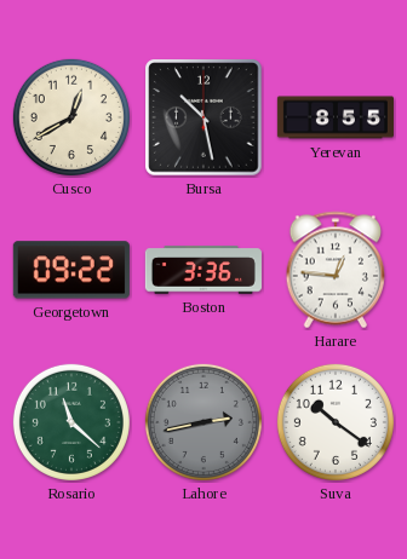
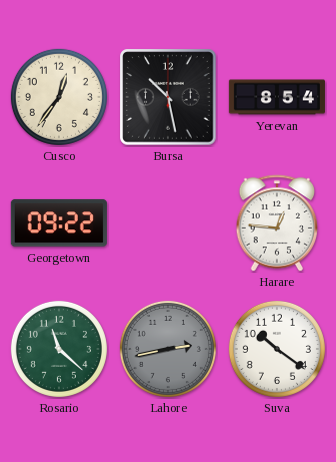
Cusco: 12:40 -> 12:36 (59, 97)
Yerevan: 8:55 -> 8:54 (277, 97)
Boston: 3:36 -> none (203, 270)
